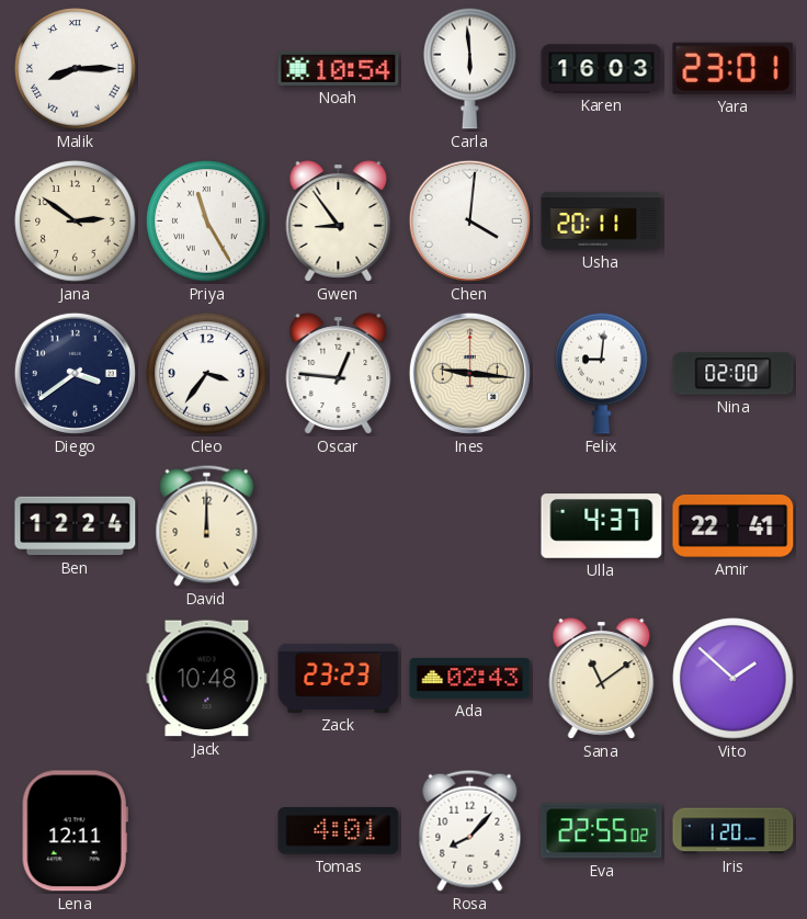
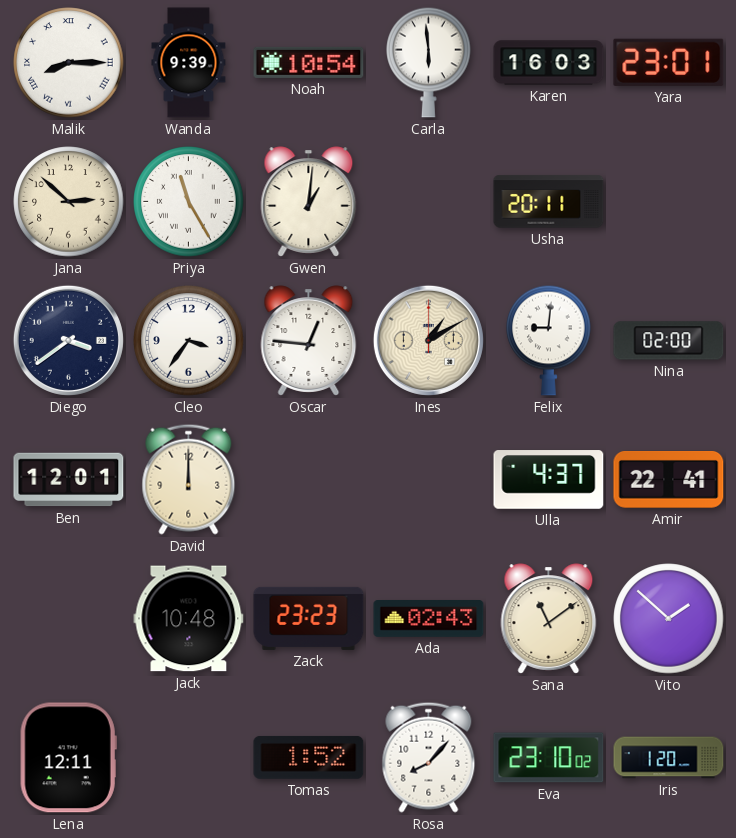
Wanda: none -> 9:39 (189, 63)
Jana: 2:51 -> 2:52 (69, 202)
Gwen: 8:54 -> 1:01 (309, 202)
Chen: 4:01 -> none (469, 220)
Ines: 9:16 -> 1:10 (428, 340)
Ben: 12:24 -> 12:01 (69, 480)
Tomas: 4:01 -> 1:52 (309, 757)
Eva: 22:55 -> 23:10 (549, 758)
